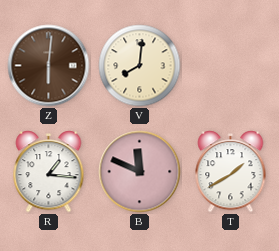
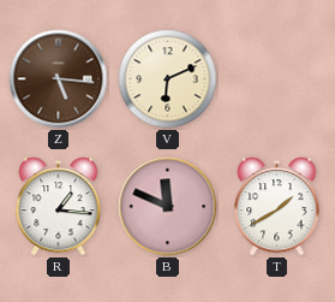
Z: 6:01 -> 5:16 (59, 79)
V: 8:01 -> 6:11 (168, 79)
